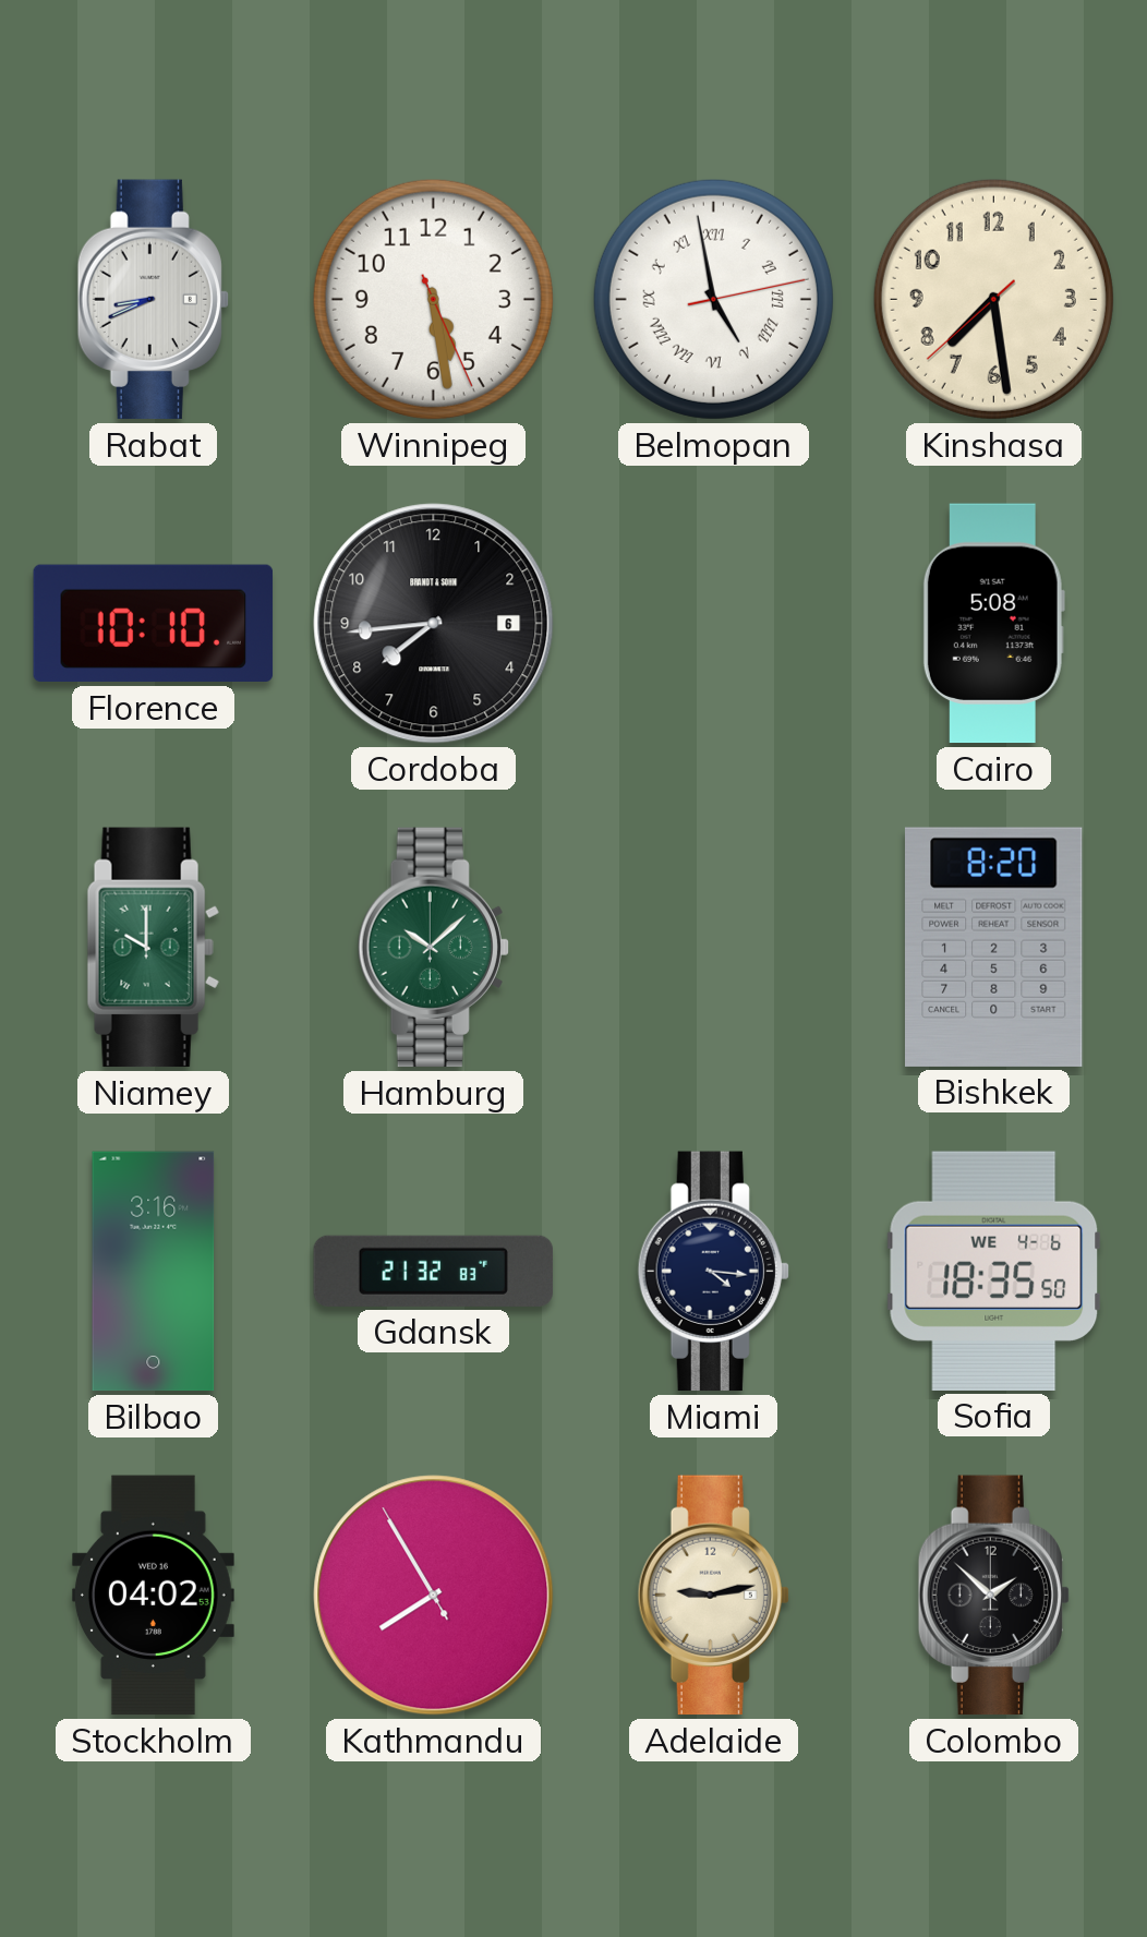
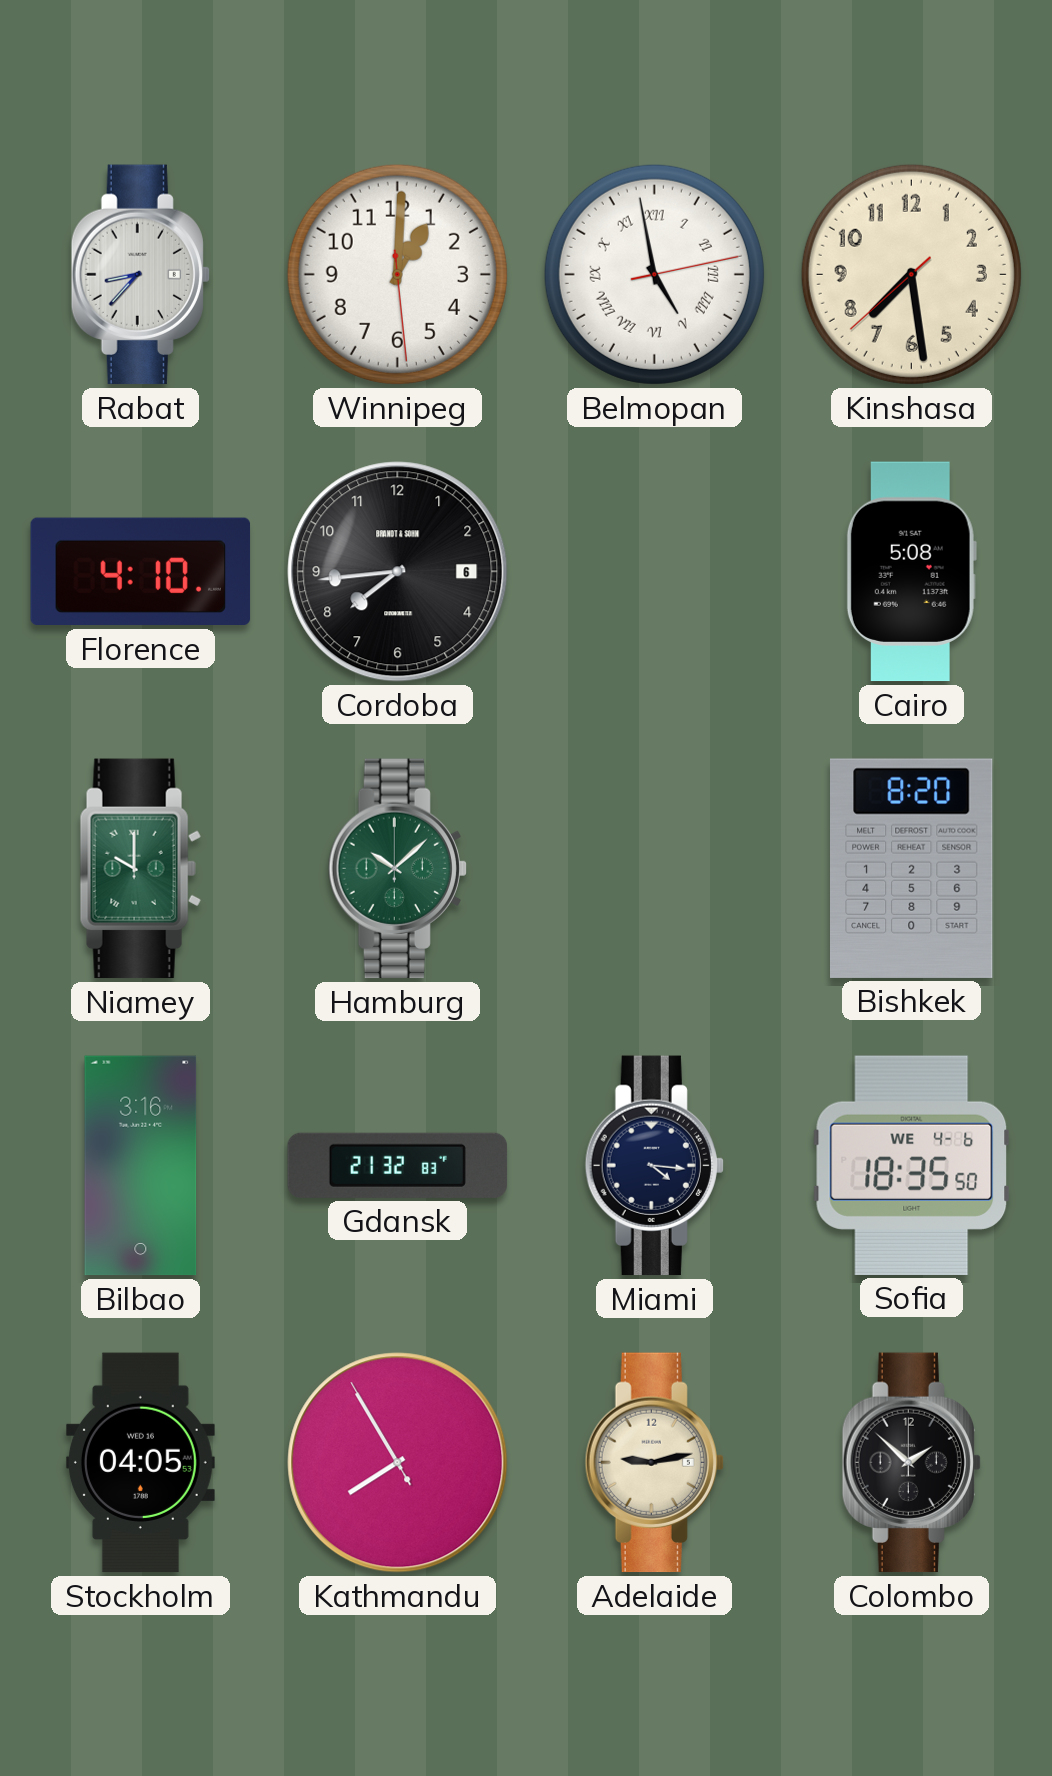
Rabat: 8:41 -> 8:37 (140, 275)
Winnipeg: 5:28 -> 1:00 (397, 274)
Florence: 10:10 -> 4:10 (141, 572)
Stockholm: 04:02 -> 04:05 (140, 1463)
